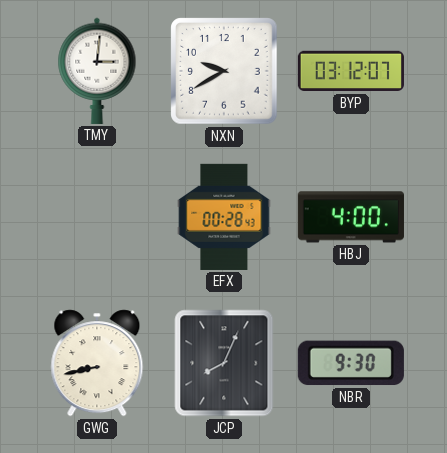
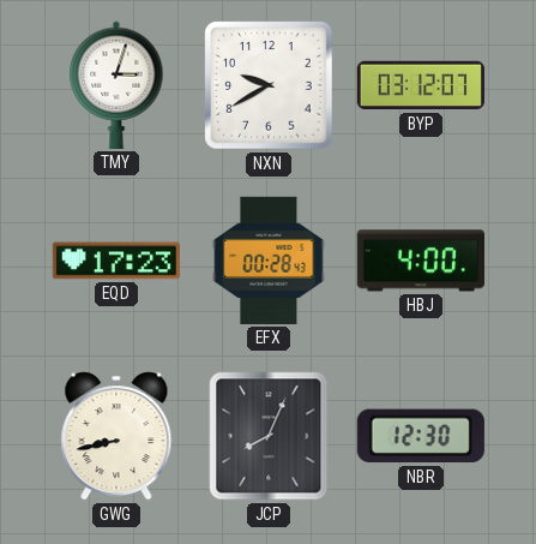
TMY: 3:01 -> 3:03 (116, 85)
EQD: none -> 17:23 (116, 261)
NBR: 9:30 -> 12:30 (421, 436)
